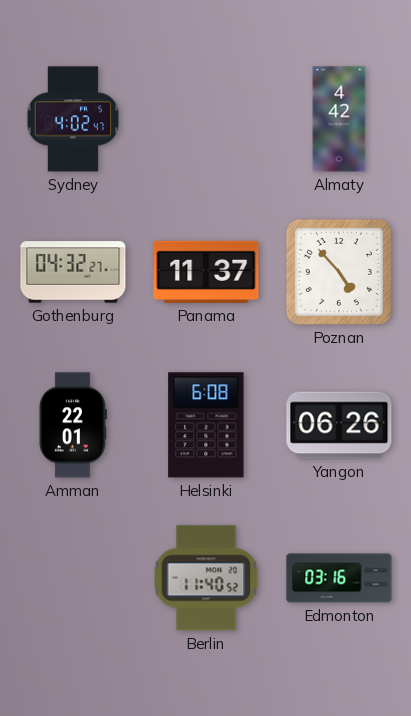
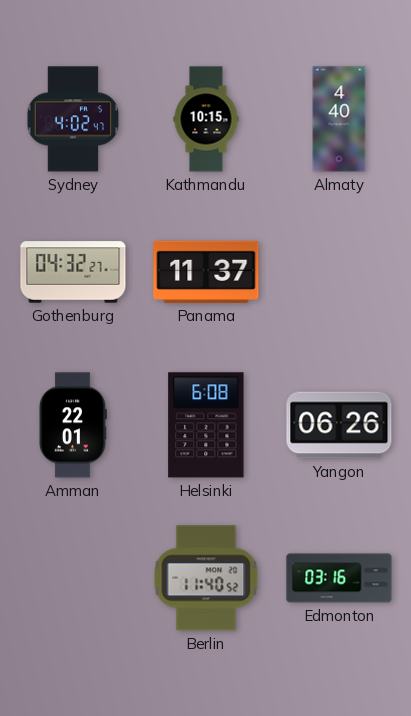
Kathmandu: none -> 10:15 (206, 119)
Almaty: 4:42 -> 4:40 (339, 119)
Poznan: 4:53 -> none (339, 272)
